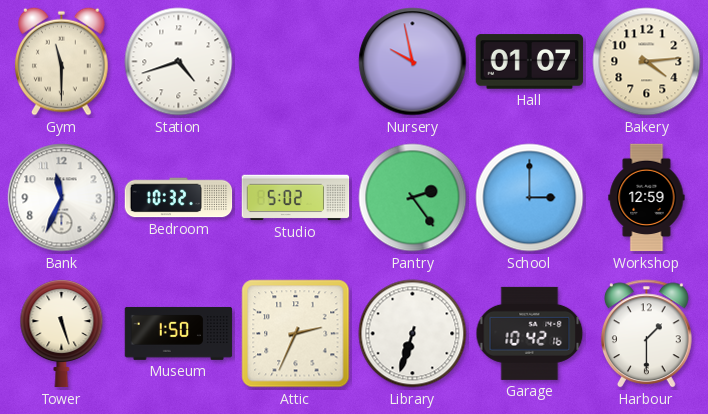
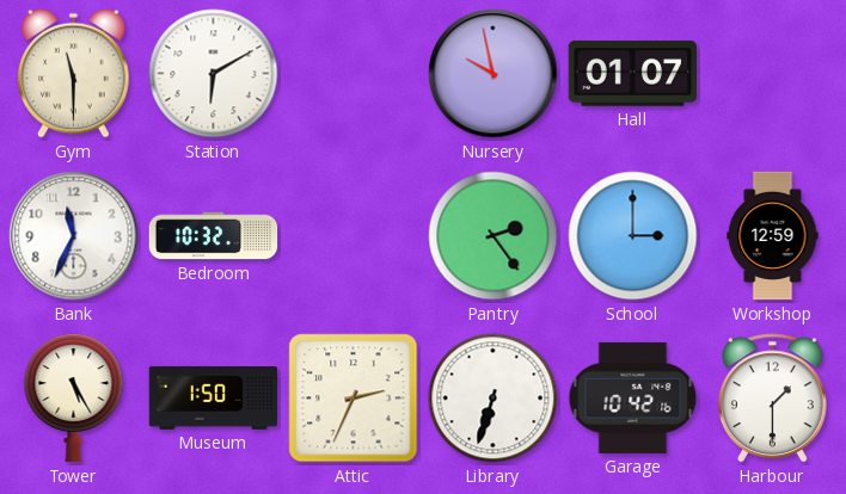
Station: 4:42 -> 6:10 (214, 74)
Bakery: 4:14 -> none (647, 62)
Studio: 5:02 -> none (296, 198)
Tower: 5:27 -> 5:25 (74, 399)
